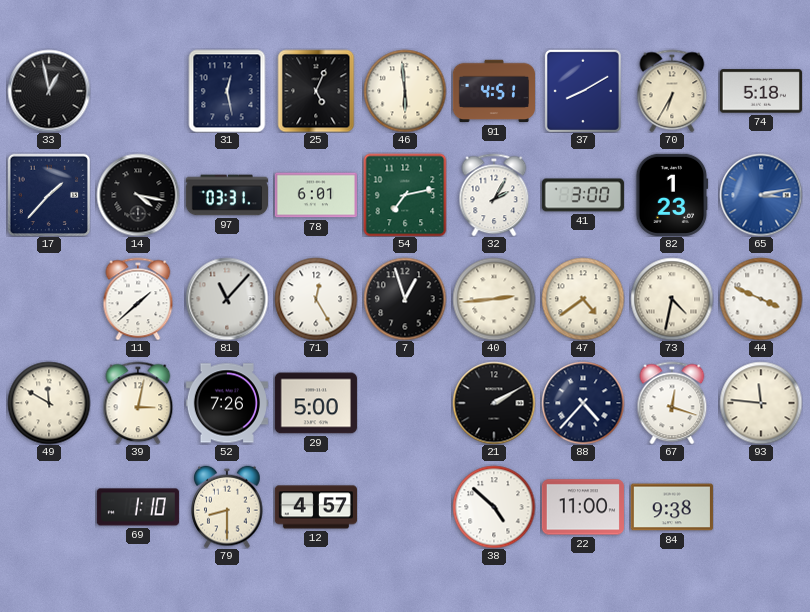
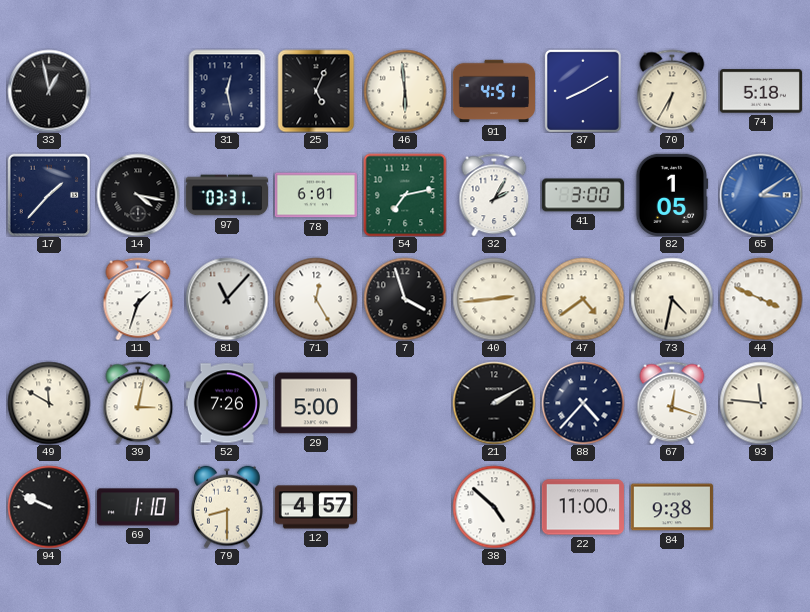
82: 1:23 -> 1:05 (672, 195)
65: 3:13 -> 3:09 (761, 195)
11: 1:38 -> 1:33 (138, 299)
7: 12:57 -> 3:57 (405, 299)
94: none -> 9:49 (49, 507)
